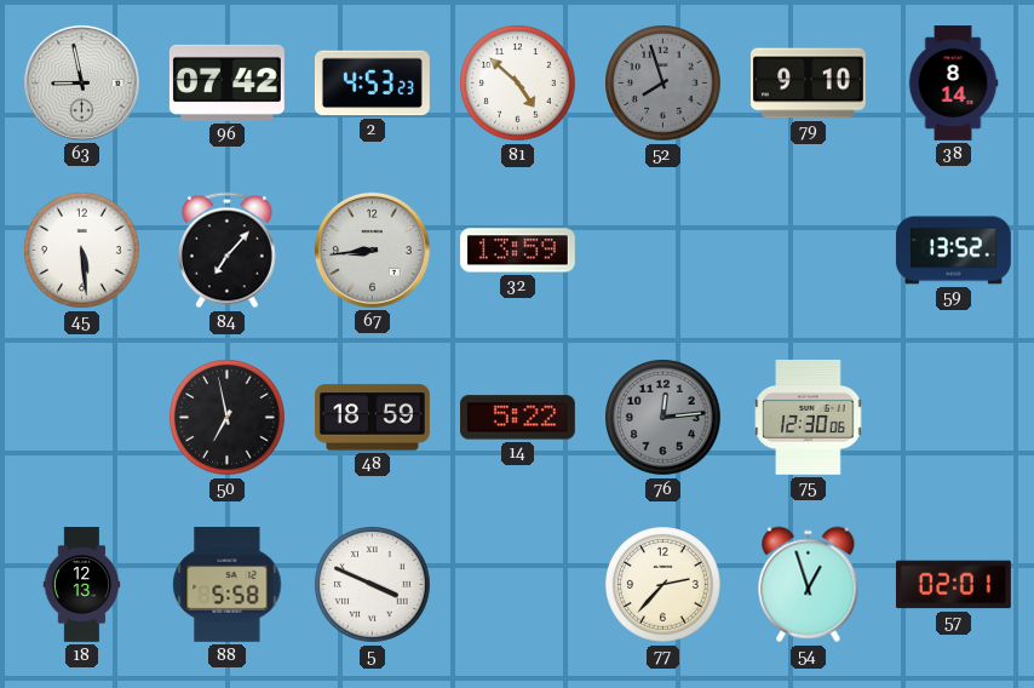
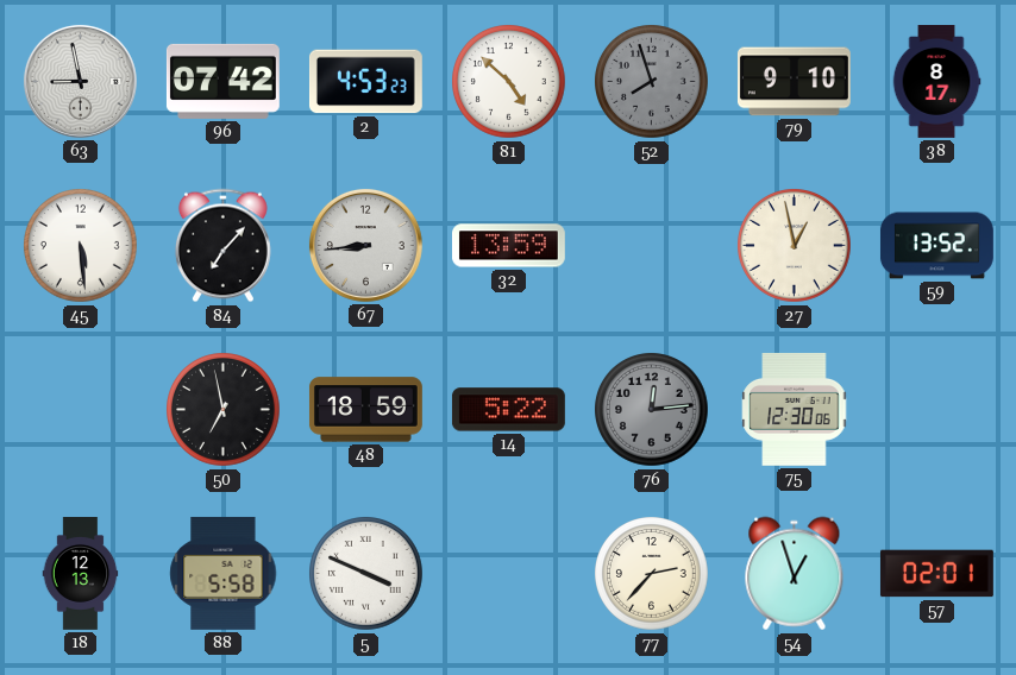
38: 8:14 -> 8:17 (936, 82)
27: none -> 12:58 (795, 246)
